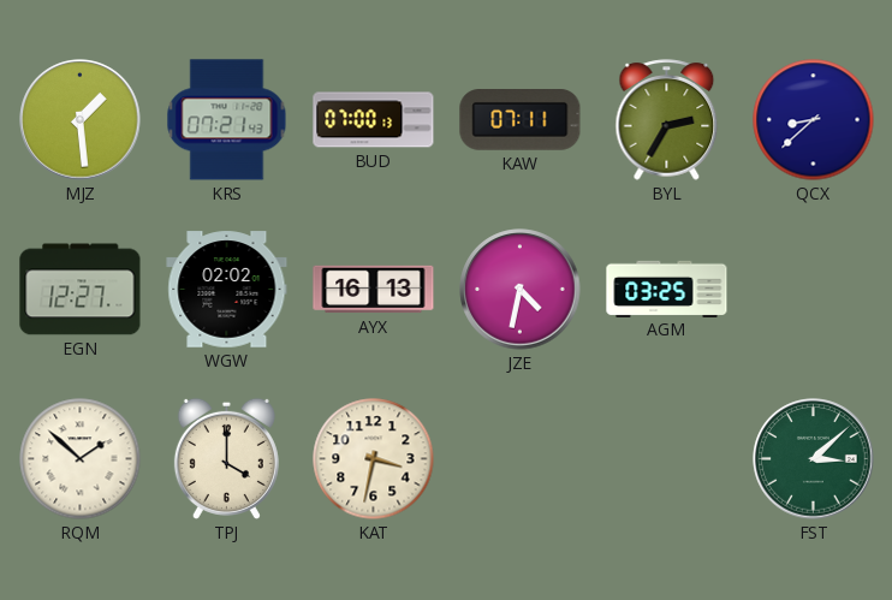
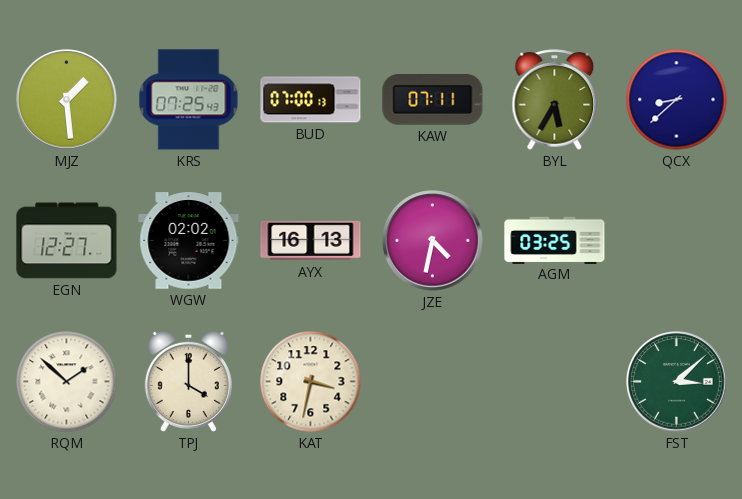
KRS: 07:21 -> 07:25 (189, 100)
BYL: 2:35 -> 5:35 (555, 100)
